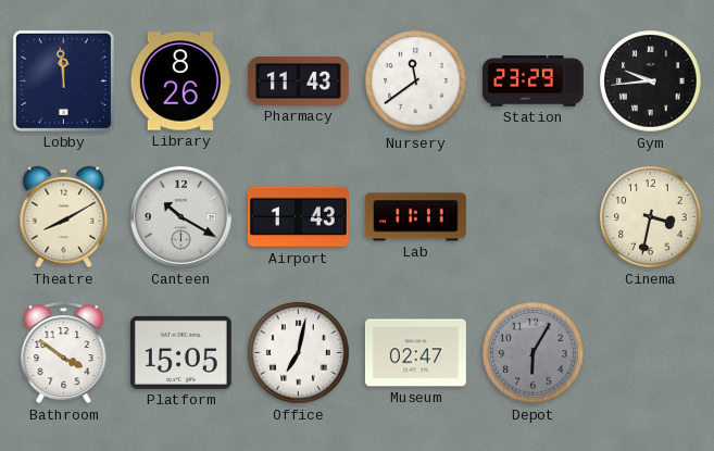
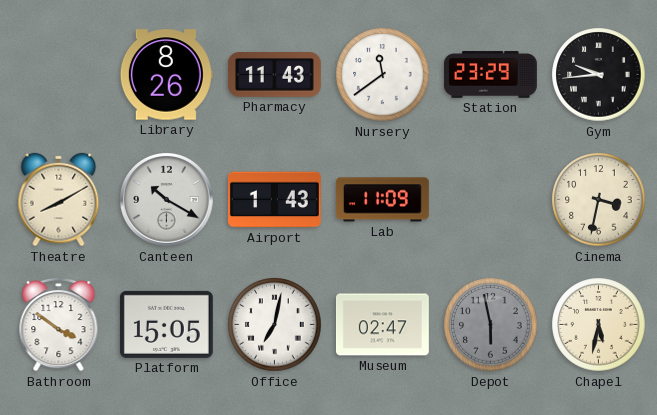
Lobby: 11:59 -> none (63, 80)
Lab: 11:11 -> 11:09 (382, 200)
Depot: 6:05 -> 5:58 (491, 325)
Chapel: none -> 5:32 (599, 325)
